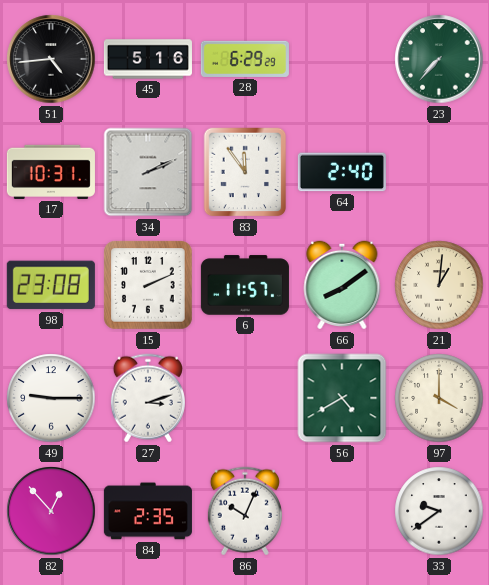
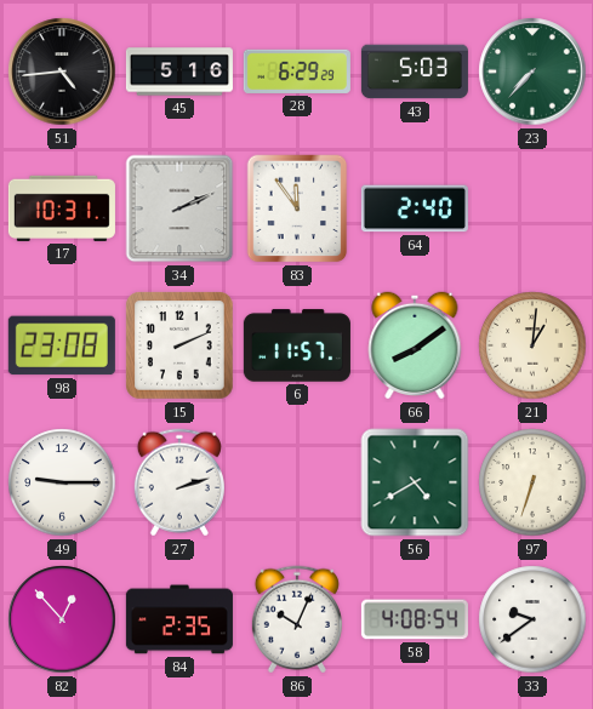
43: none -> 5:03 (415, 72)
27: 3:12 -> 2:12 (179, 482)
97: 4:00 -> 6:33 (532, 482)
58: none -> 4:08 (415, 619)
